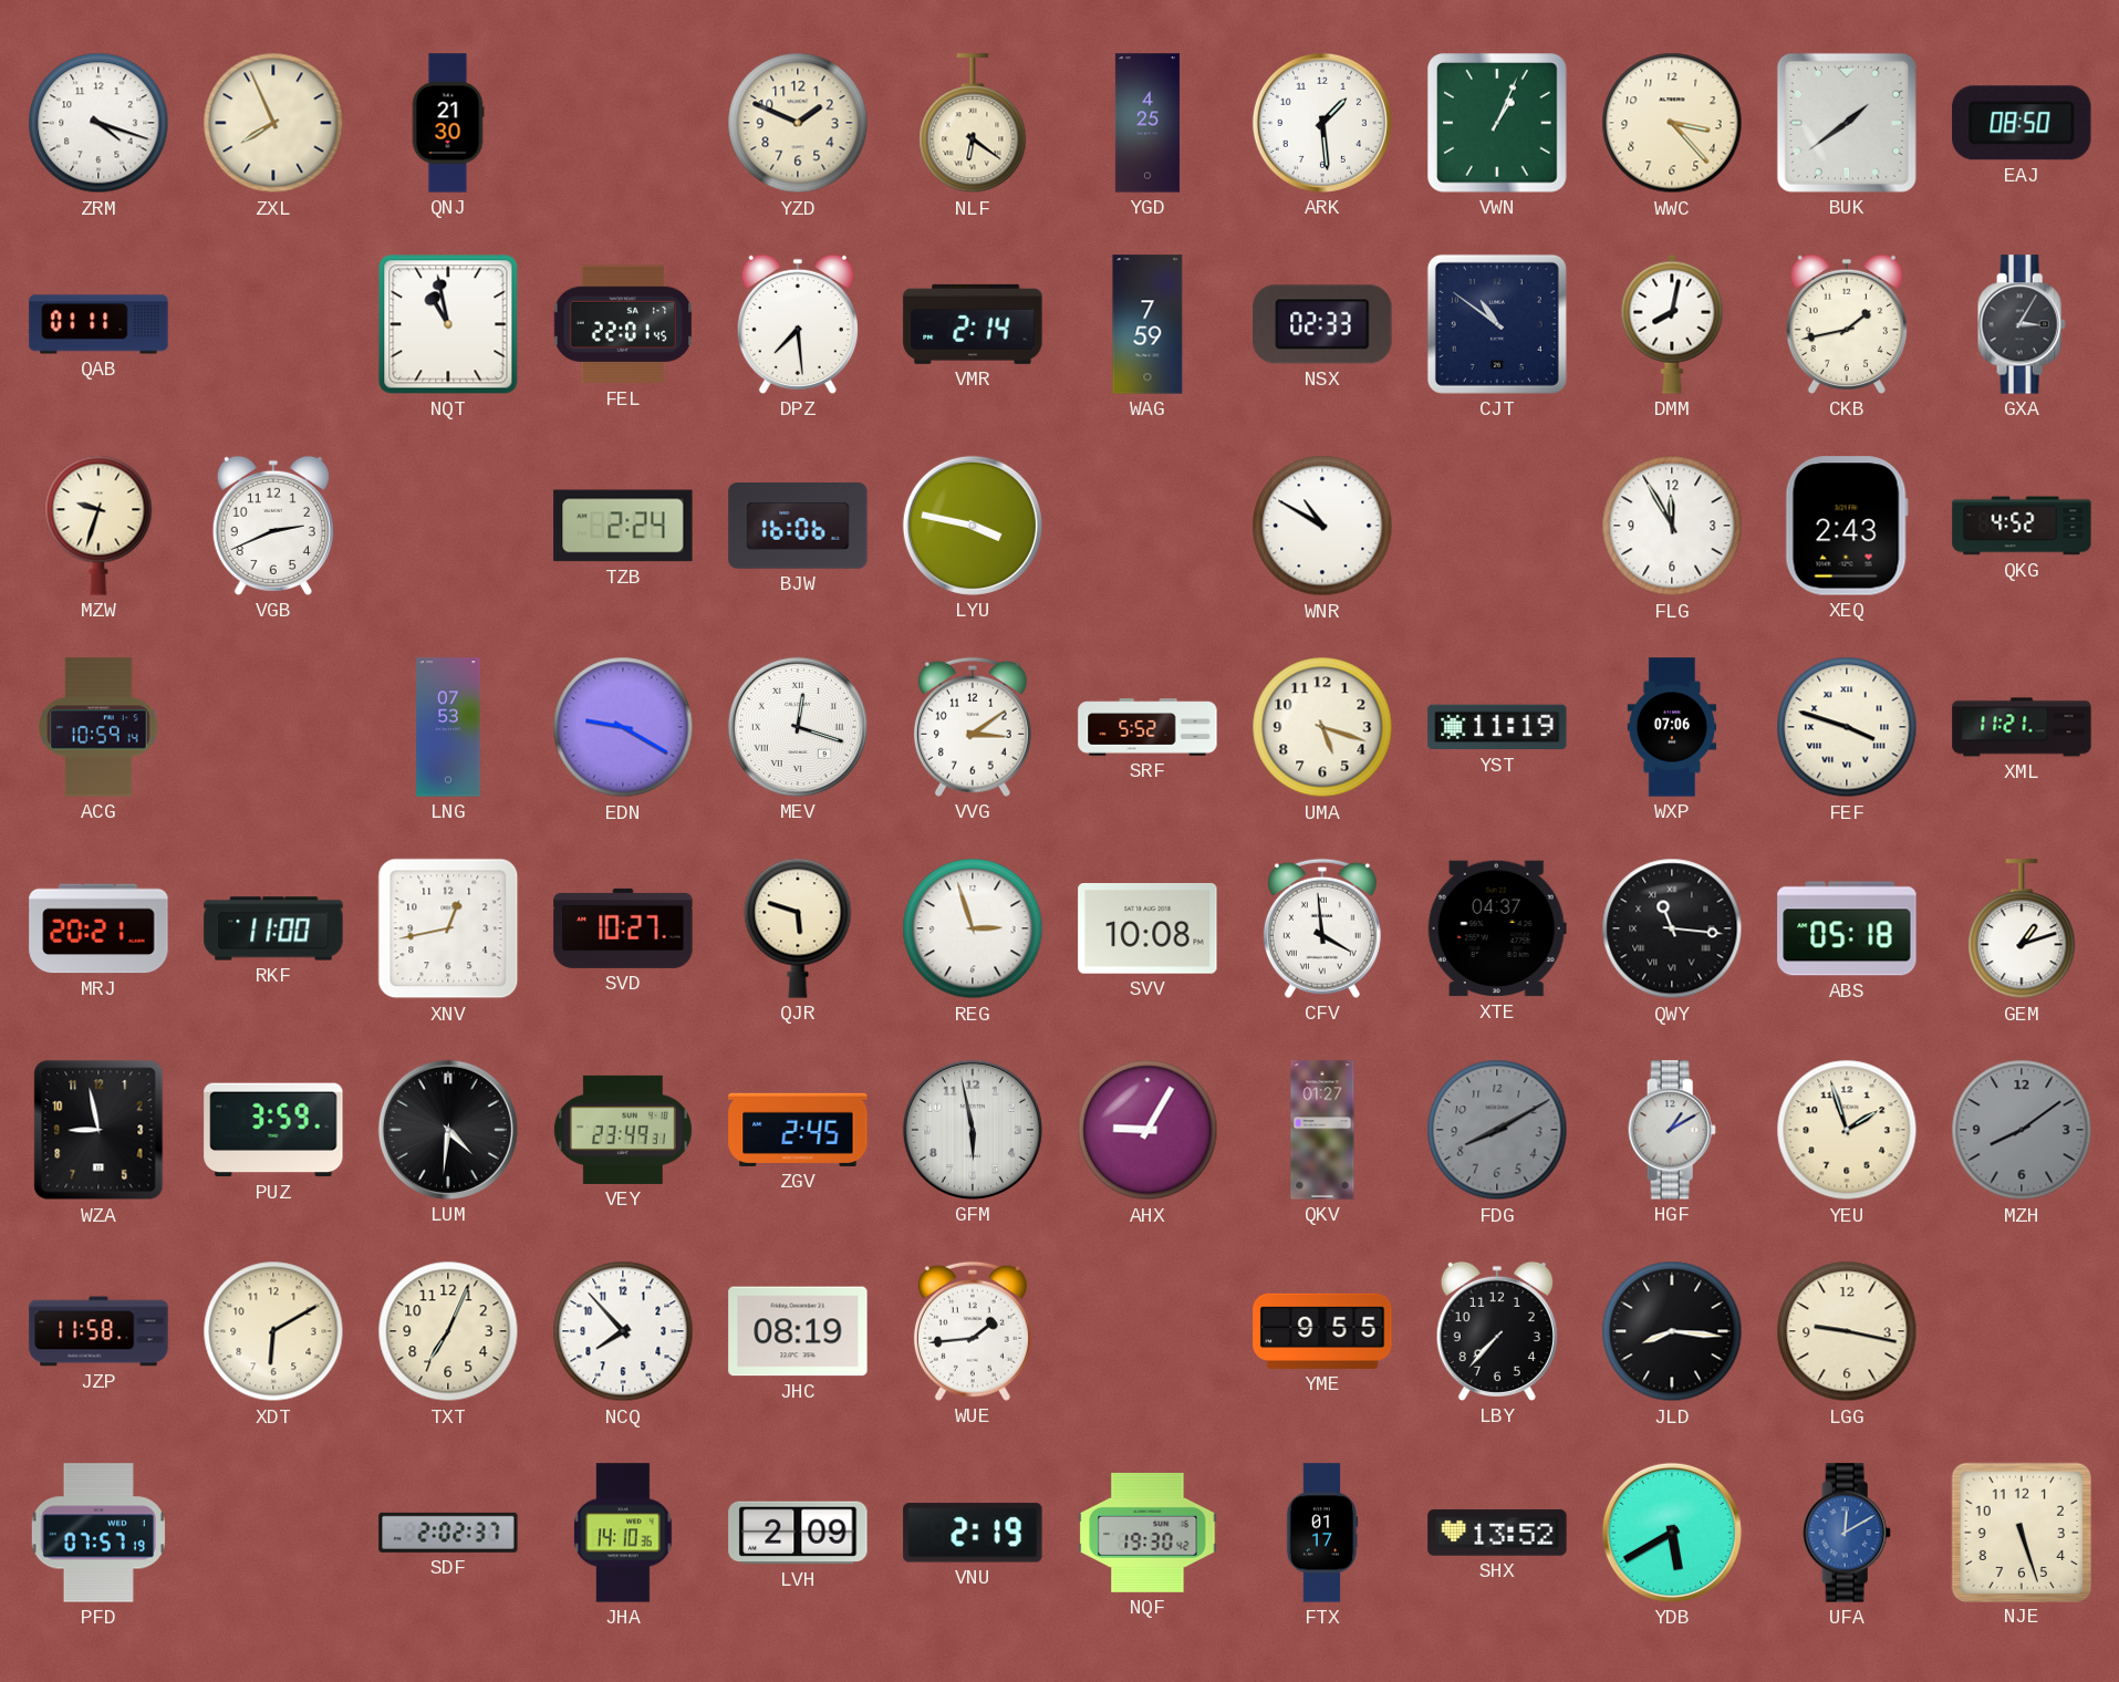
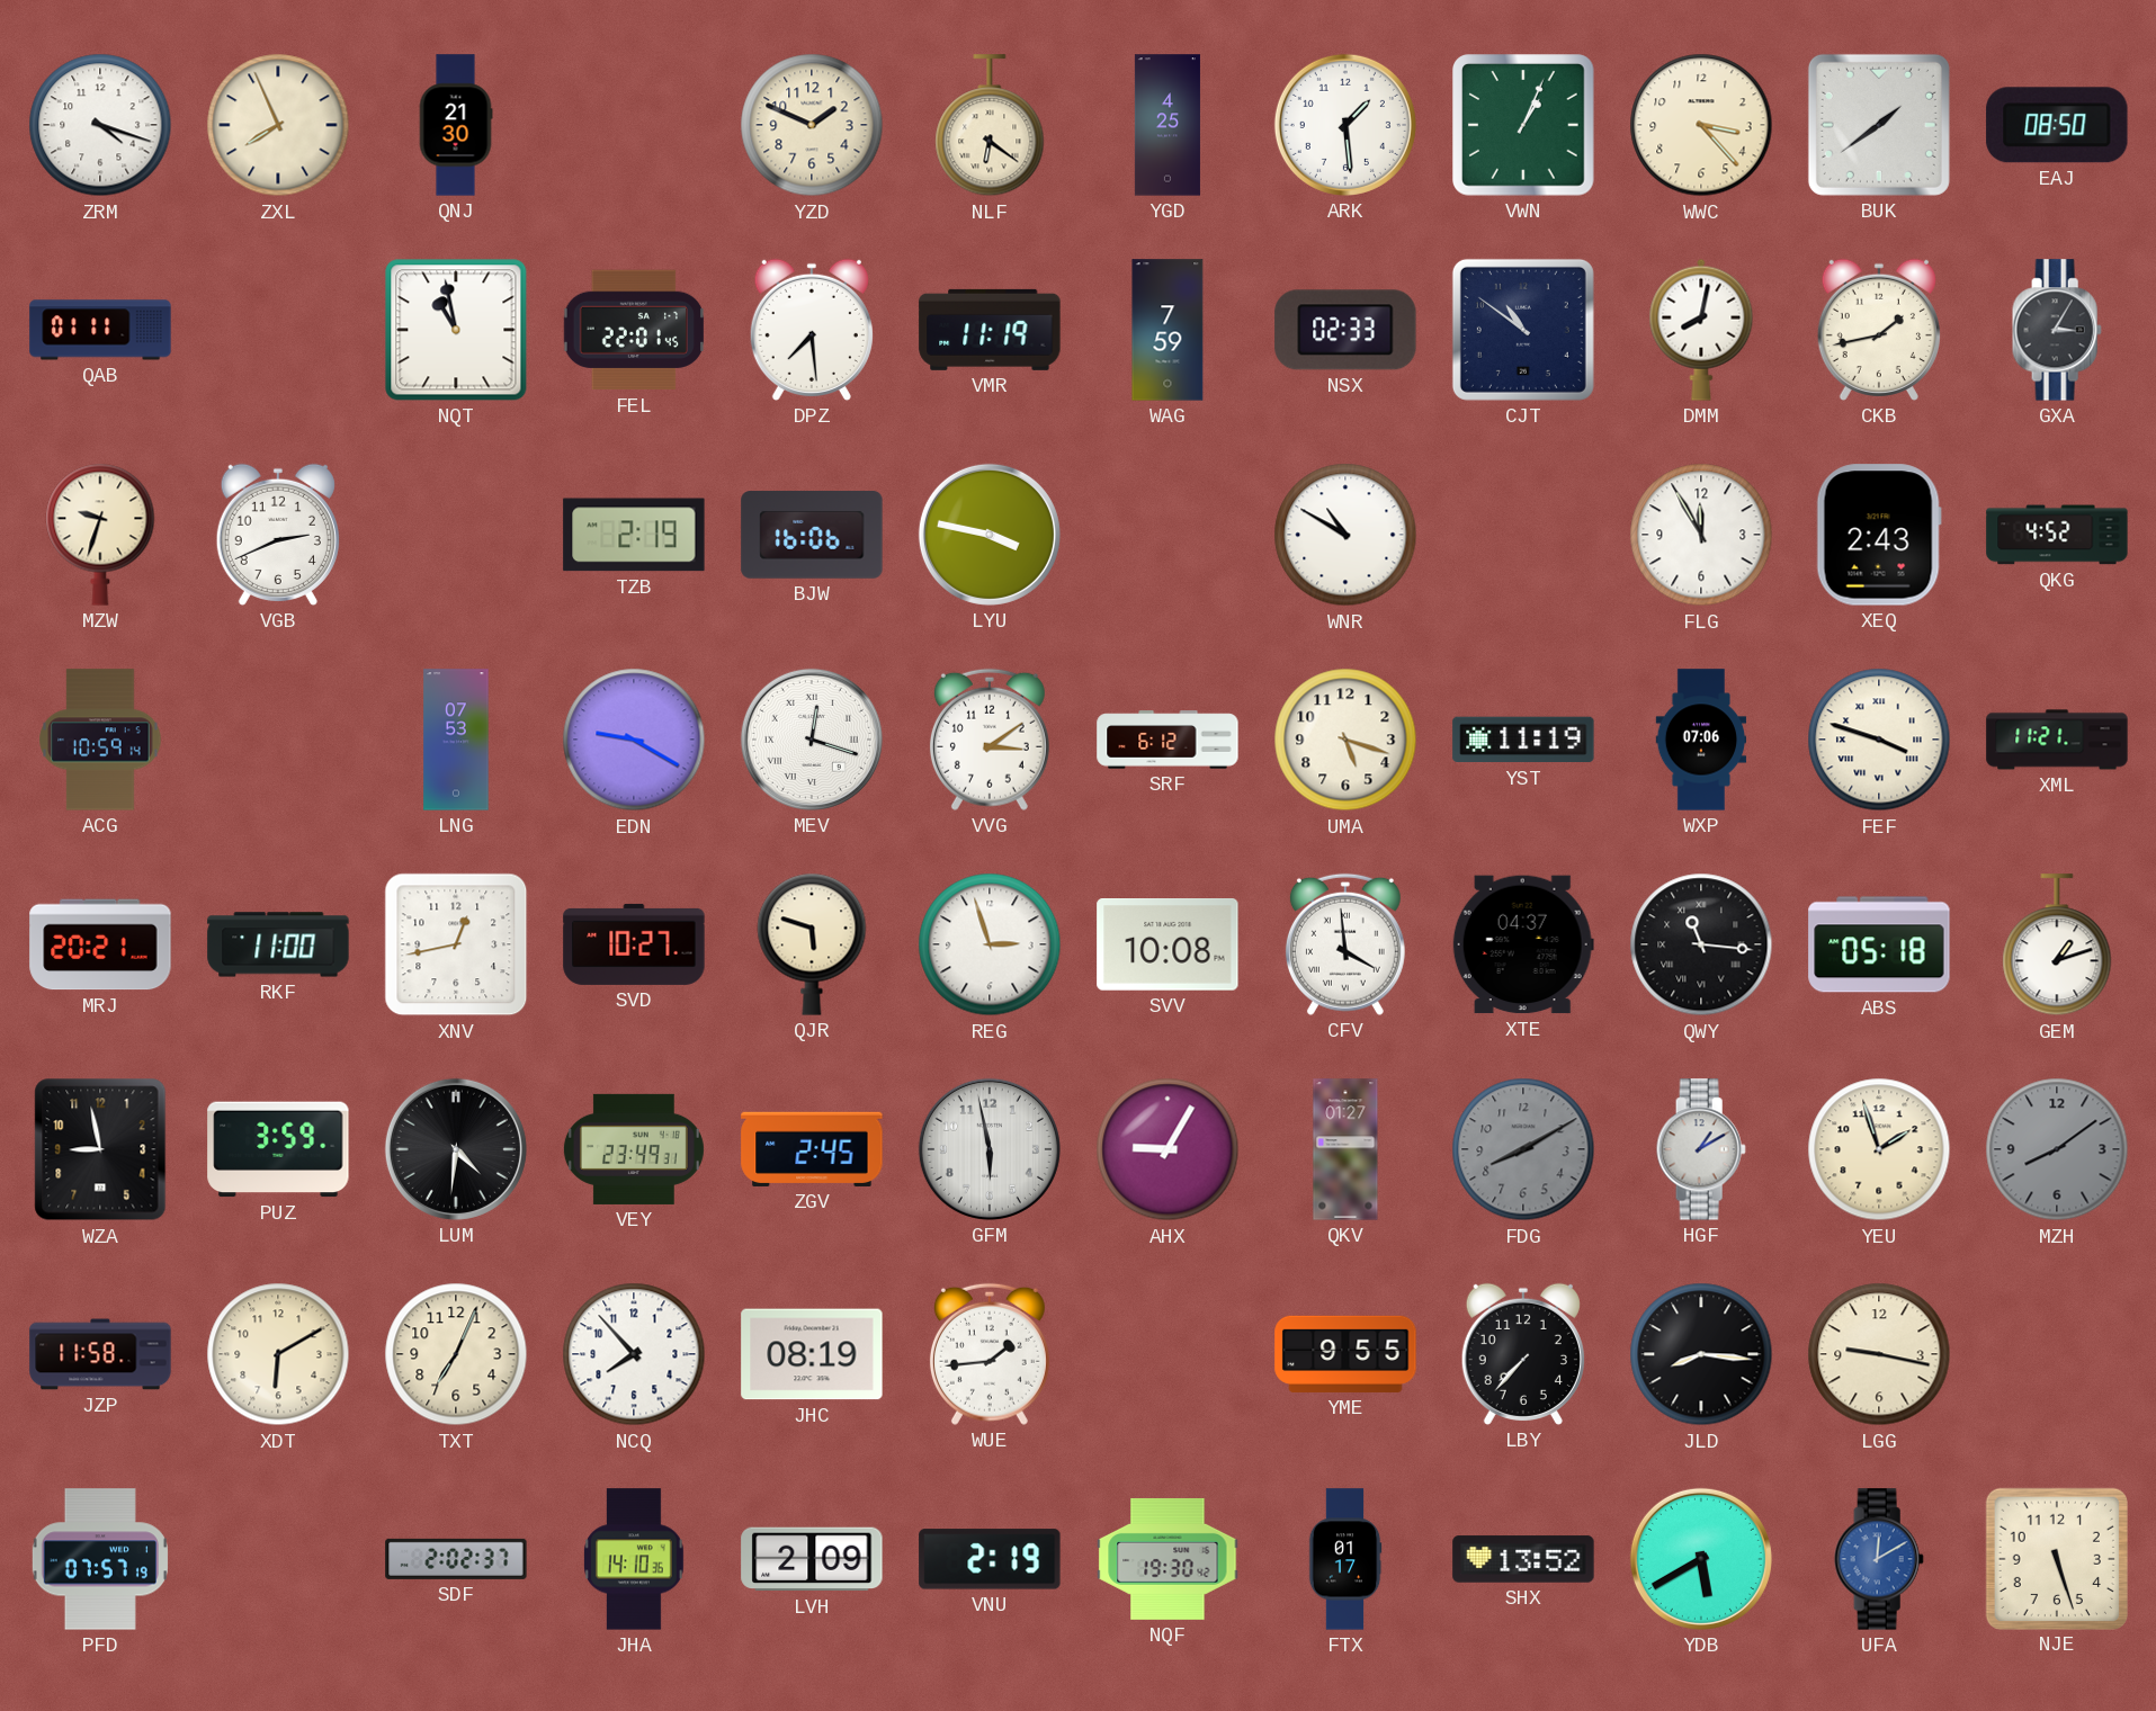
VMR: 2:14 -> 11:19 (990, 330)
TZB: 2:24 -> 2:19 (634, 535)
SRF: 5:52 -> 6:12 (1168, 740)
